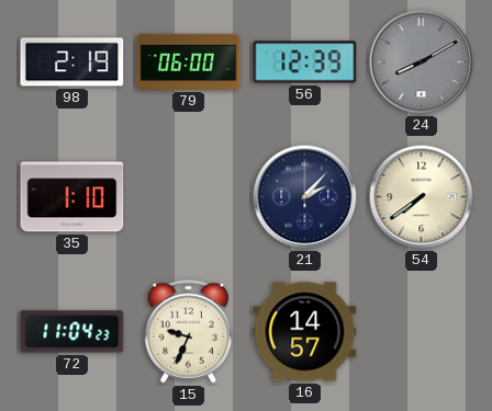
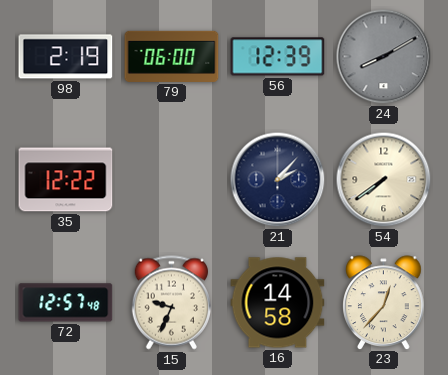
35: 1:10 -> 12:22 (66, 180)
72: 11:04 -> 12:57 (66, 303)
16: 14:57 -> 14:58 (278, 303)
23: none -> 12:37 (384, 302)
